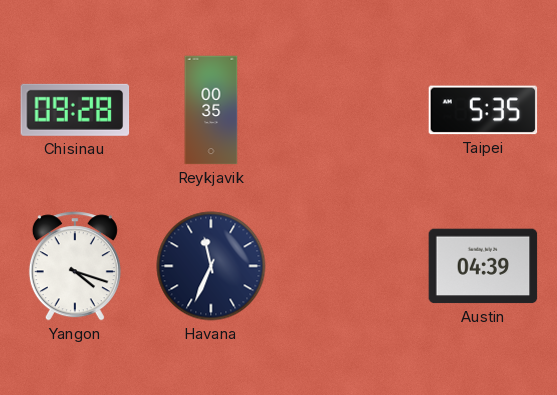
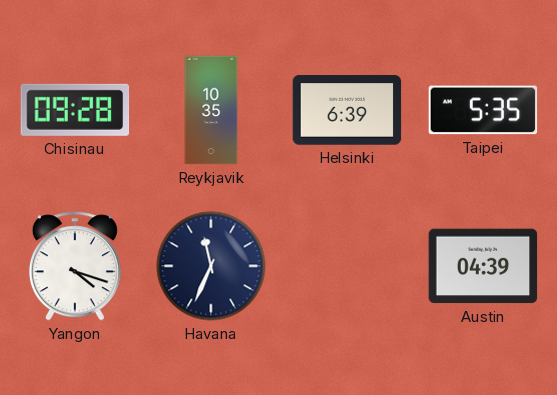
Reykjavik: 00:35 -> 10:35 (211, 110)
Helsinki: none -> 6:39 (347, 110)
